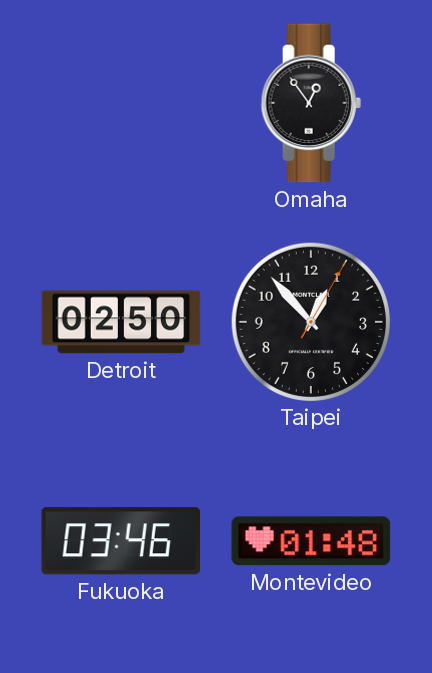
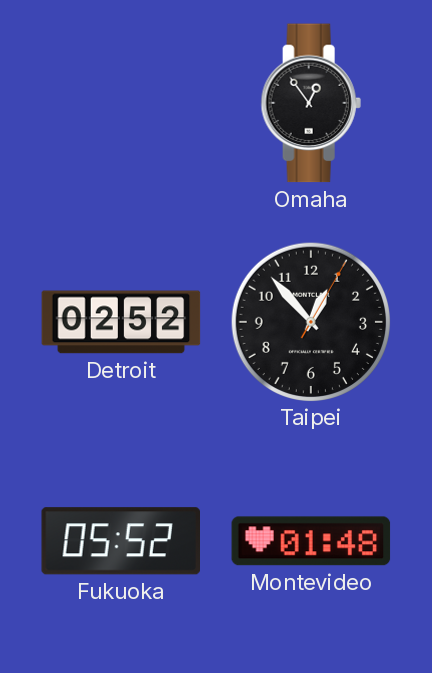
Detroit: 02:50 -> 02:52 (121, 322)
Fukuoka: 03:46 -> 05:52 (120, 541)
